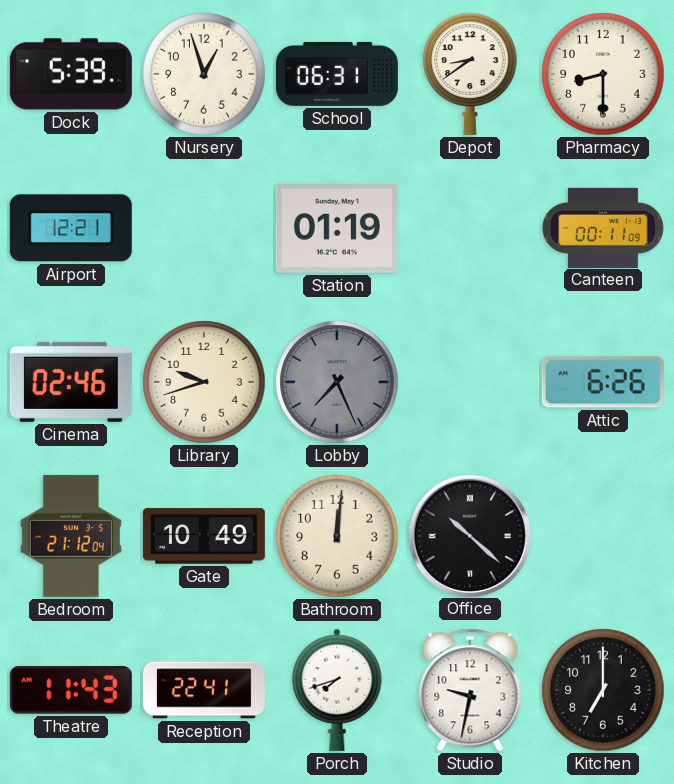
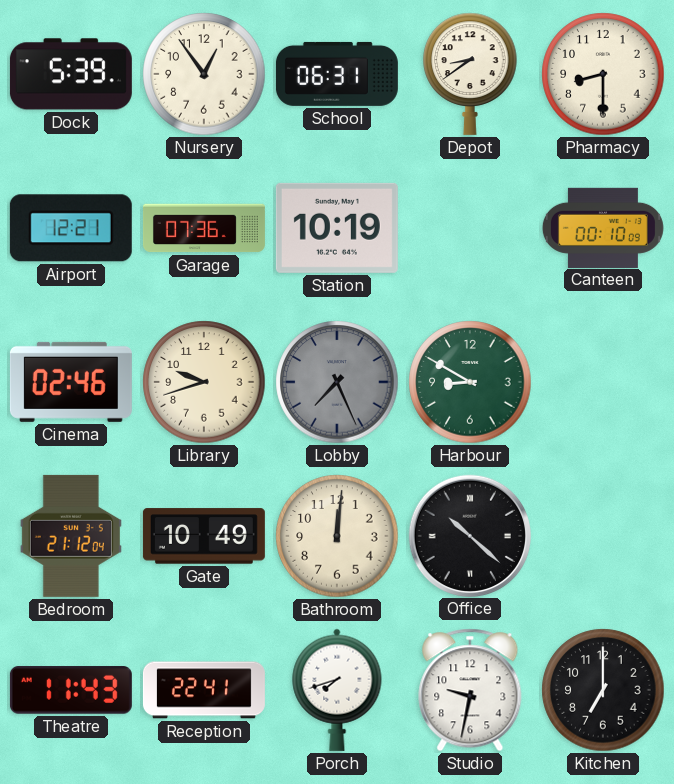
Nursery: 12:57 -> 12:54 (204, 74)
Garage: none -> 07:36 (204, 228)
Station: 01:19 -> 10:19 (337, 228)
Canteen: 00:11 -> 00:10 (603, 227)
Harbour: none -> 8:50 (470, 382)
Attic: 6:26 -> none (603, 382)
